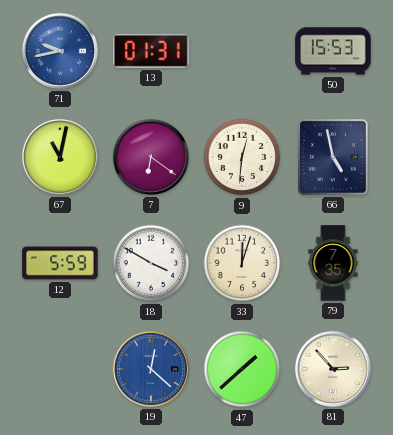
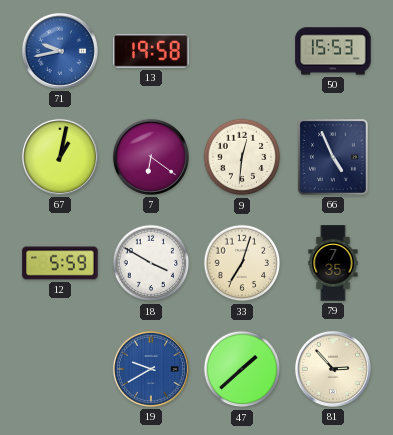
13: 01:31 -> 19:58 (151, 51)
67: 11:02 -> 1:02 (60, 157)
66: 4:58 -> 4:56 (333, 158)
33: 12:03 -> 7:03 (242, 263)
19: 12:22 -> 9:40 (151, 369)
